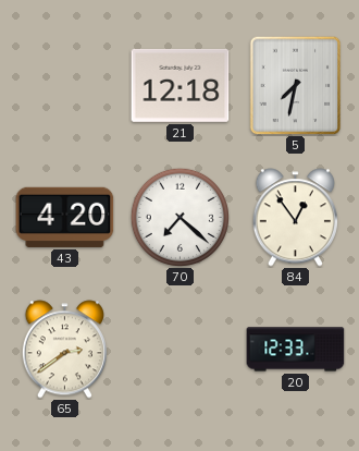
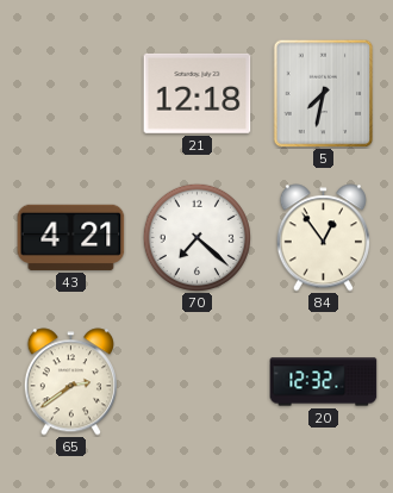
43: 4:20 -> 4:21 (71, 237)
20: 12:33 -> 12:32 (324, 382)
